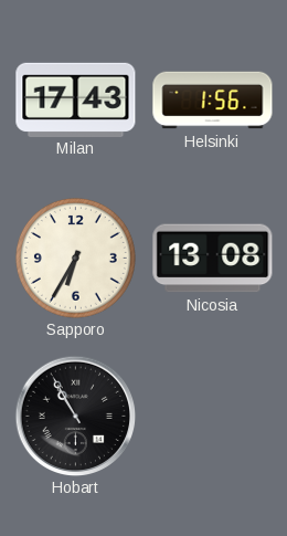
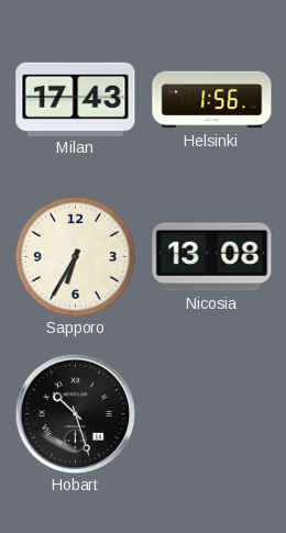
Hobart: 10:55 -> 10:27 (75, 413)
